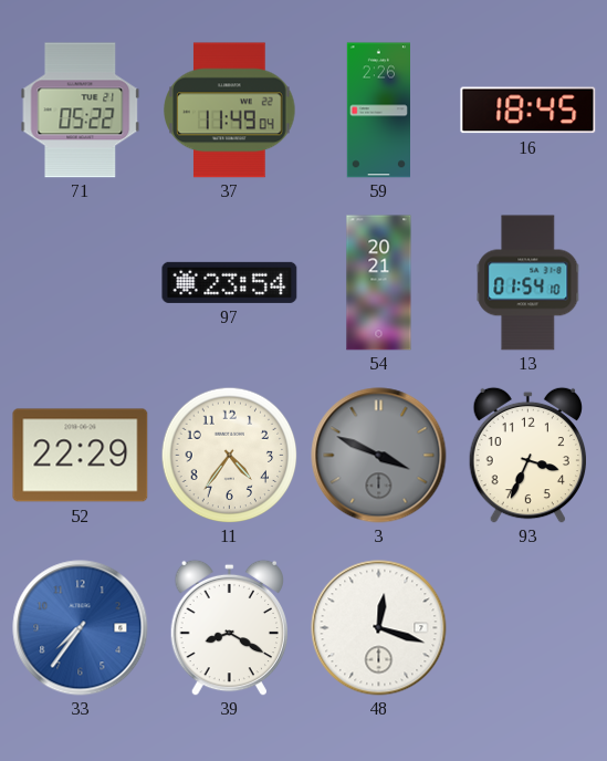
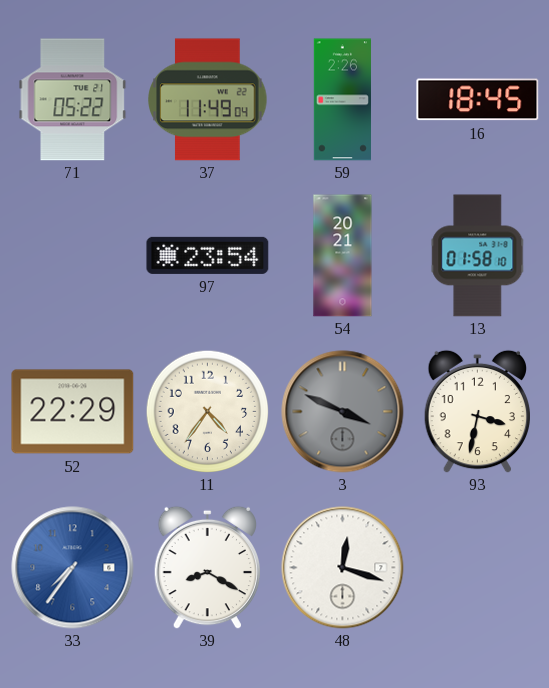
13: 01:54 -> 01:58 (478, 256)
93: 3:34 -> 3:32 (477, 411)
